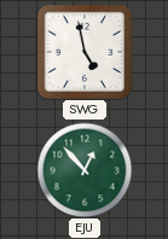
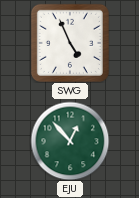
SWG: 4:58 -> 4:56 (70, 43)
